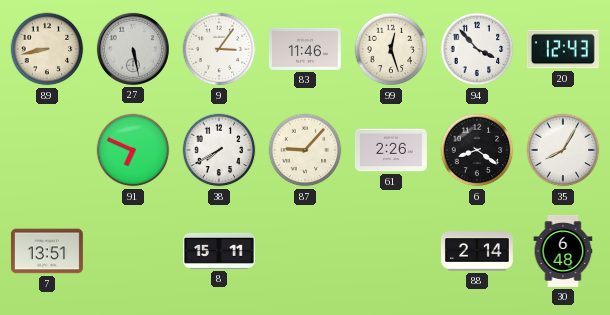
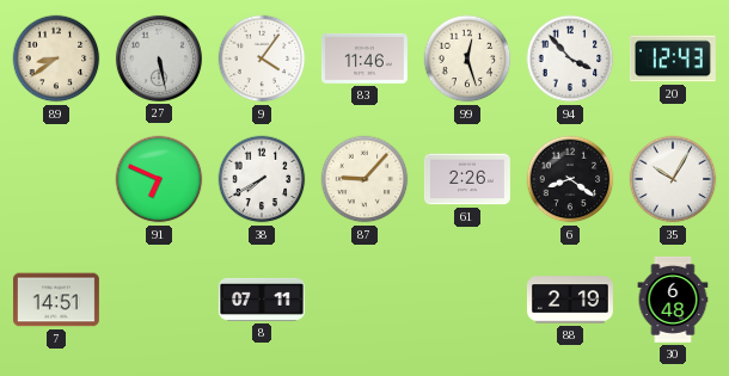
89: 8:43 -> 8:39 (56, 58)
9: 3:06 -> 4:06 (262, 58)
35: 8:05 -> 10:05 (673, 179)
7: 13:51 -> 14:51 (56, 300)
8: 15:11 -> 07:11 (262, 300)
88: 2:14 -> 2:19 (570, 300)
